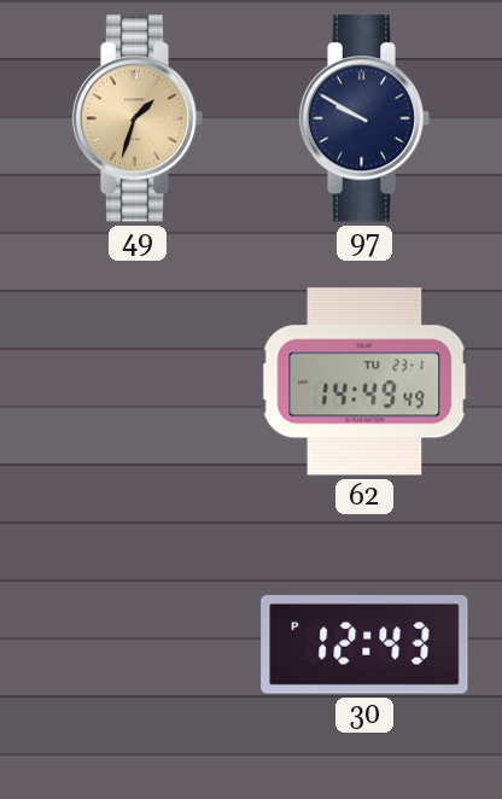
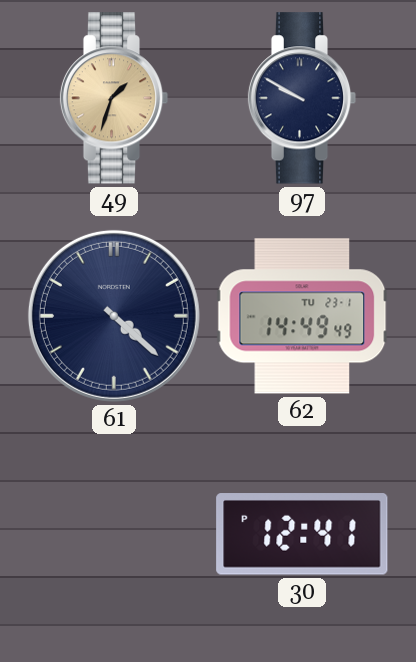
61: none -> 4:22 (114, 316)
30: 12:43 -> 12:41 (302, 534)
